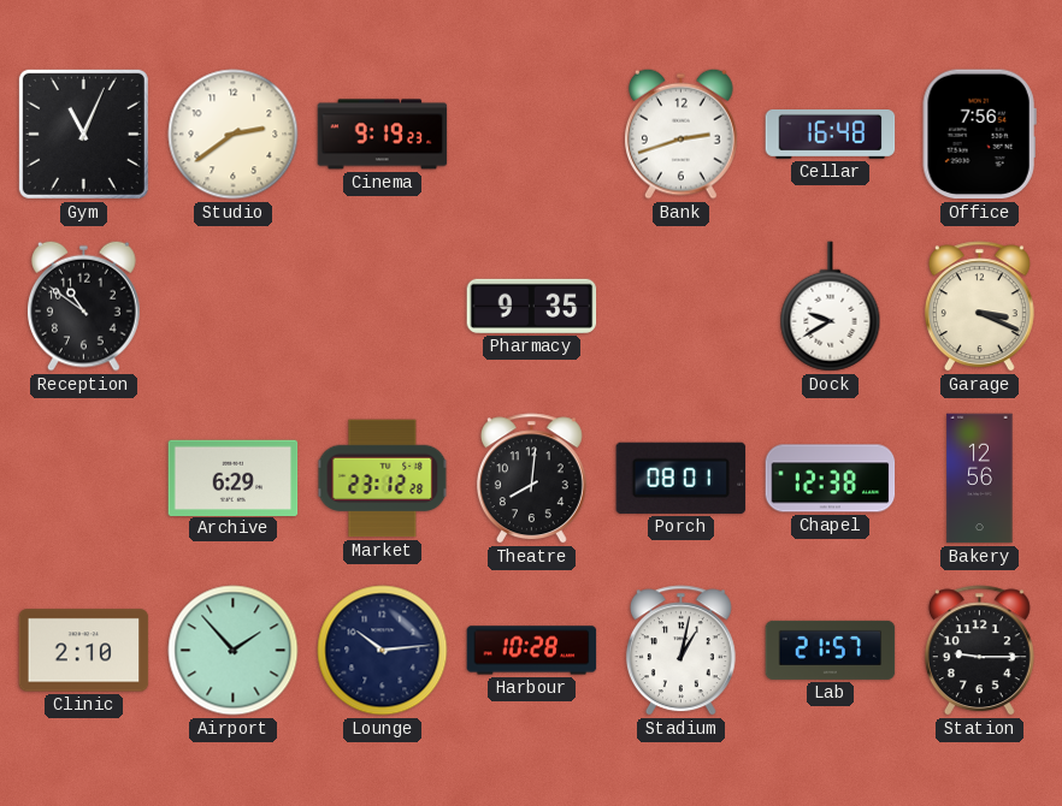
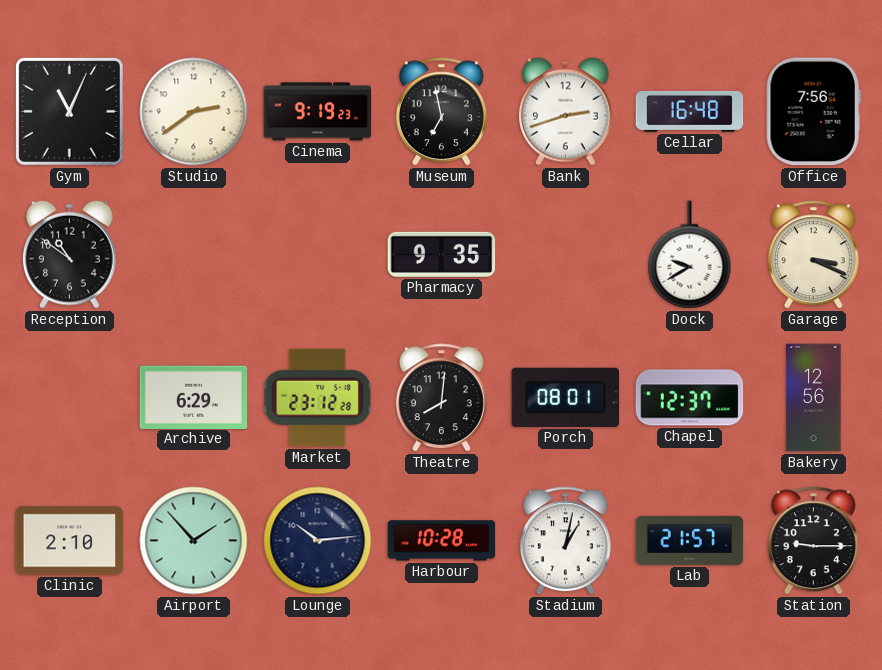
Museum: none -> 6:58 (441, 112)
Chapel: 12:38 -> 12:37 (690, 398)
